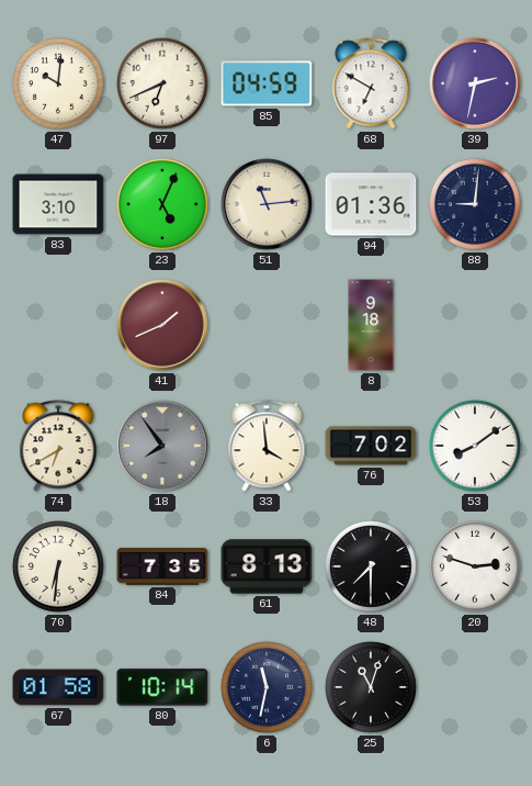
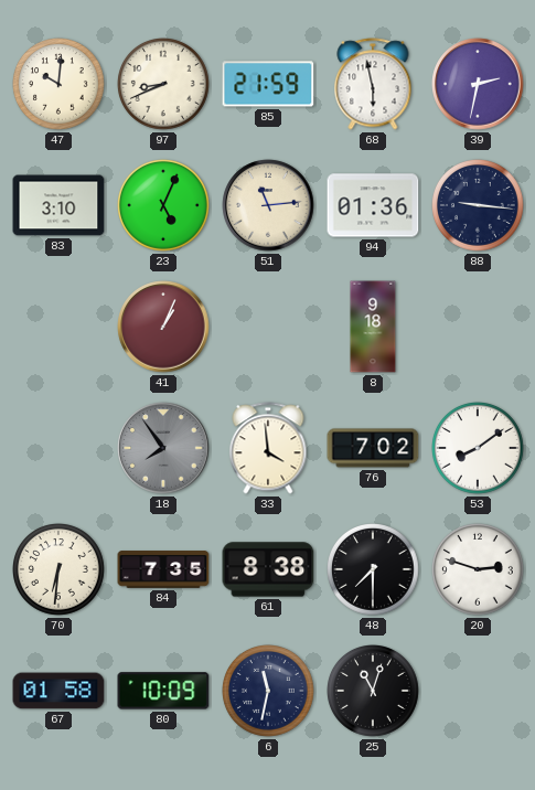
97: 6:41 -> 8:41 (164, 85)
85: 04:59 -> 21:59 (268, 84)
68: 6:50 -> 5:58 (373, 84)
88: 9:01 -> 9:16 (479, 206)
41: 1:41 -> 1:04 (163, 327)
74: 6:40 -> none (58, 446)
61: 8:13 -> 8:38 (268, 569)
80: 10:14 -> 10:09 (163, 691)
